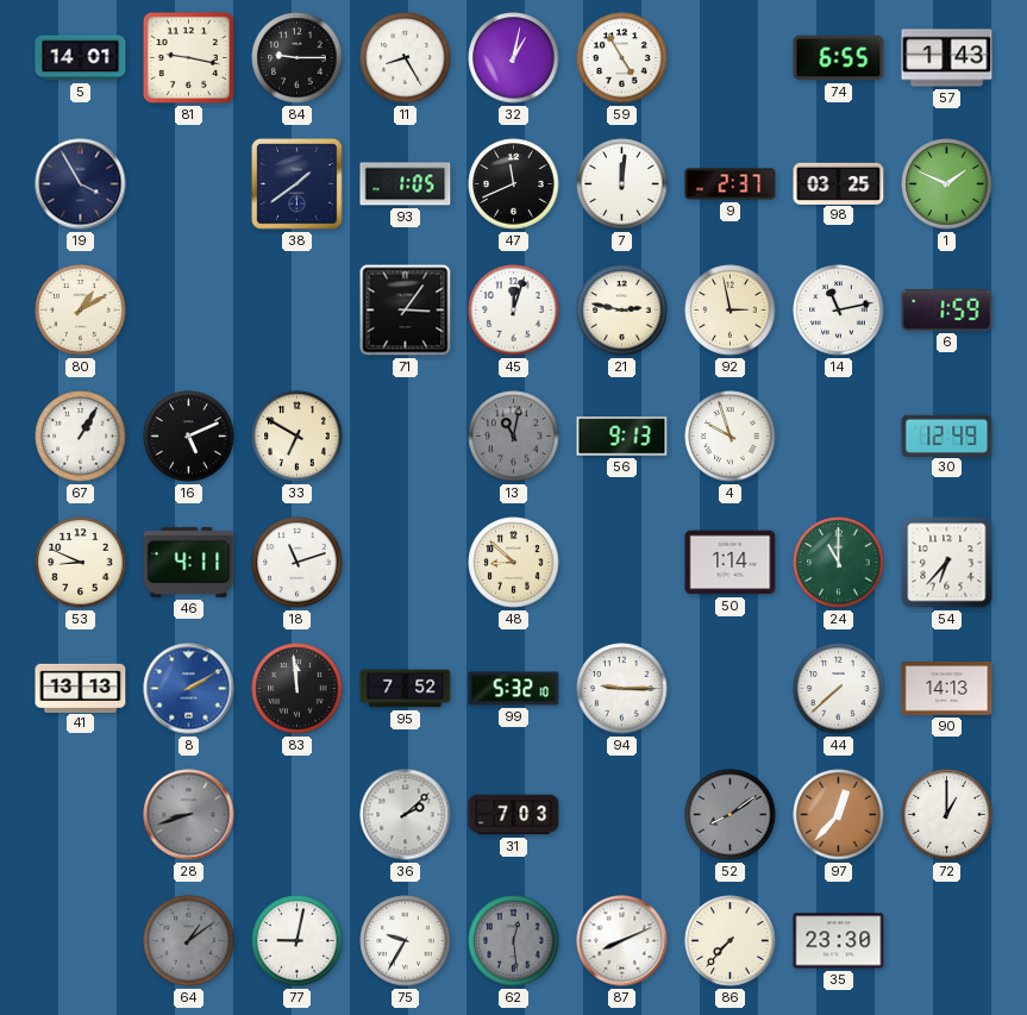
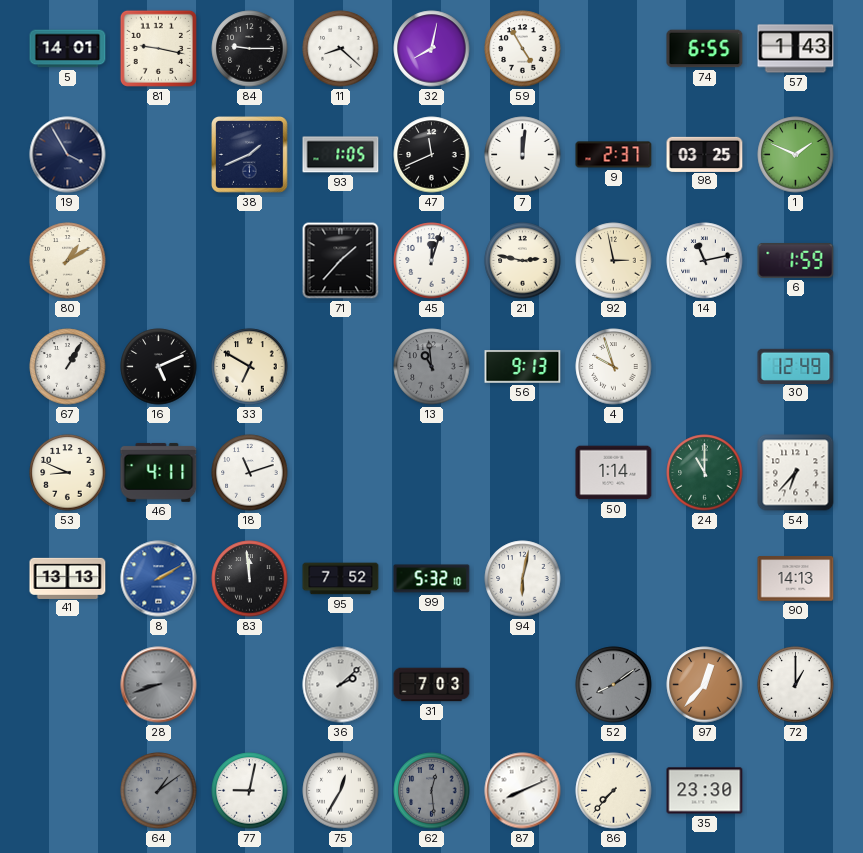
11: 8:25 -> 8:22 (341, 49)
32: 1:02 -> 8:02 (432, 49)
38: 1:39 -> 1:41 (250, 155)
71: 3:06 -> 1:37 (341, 261)
13: 11:02 -> 10:59 (432, 367)
48: 8:52 -> none (514, 563)
94: 9:15 -> 6:02 (523, 579)
44: 7:38 -> none (839, 689)
75: 9:35 -> 12:35 (341, 791)
